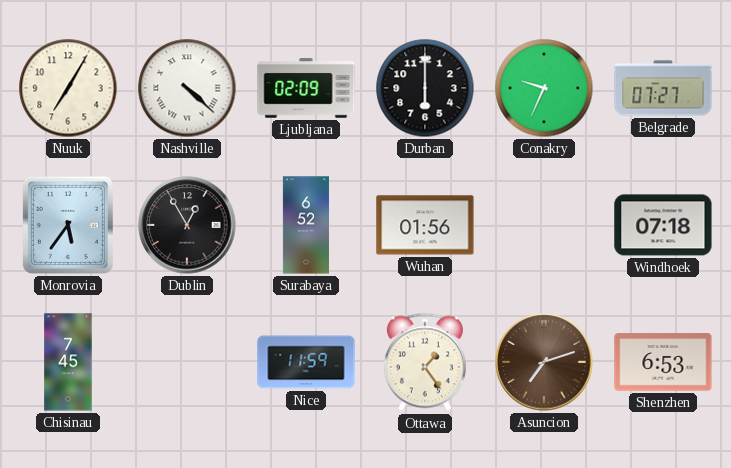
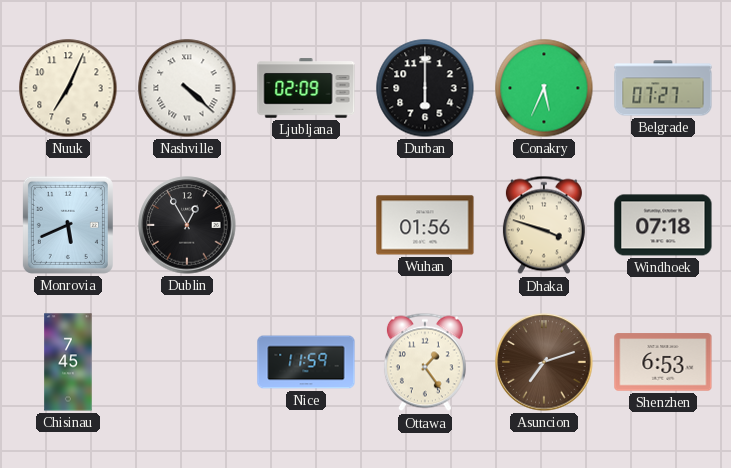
Nuuk: 7:05 -> 7:04 (68, 88)
Conakry: 9:34 -> 5:34 (544, 88)
Monrovia: 5:36 -> 5:41 (68, 225)
Surabaya: 6:52 -> none (306, 225)
Dhaka: none -> 3:48 (544, 225)
